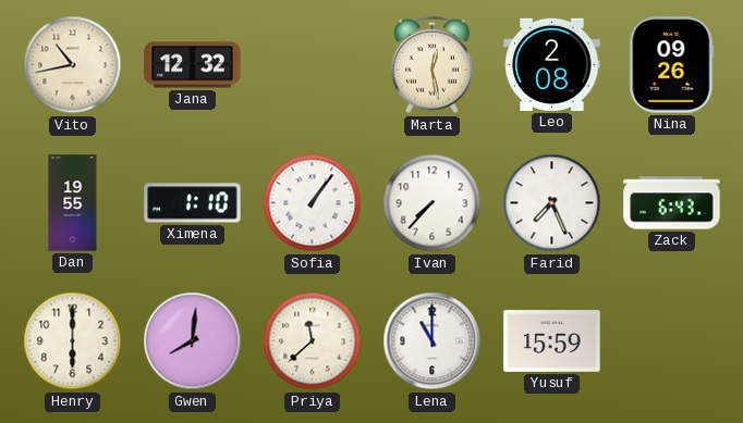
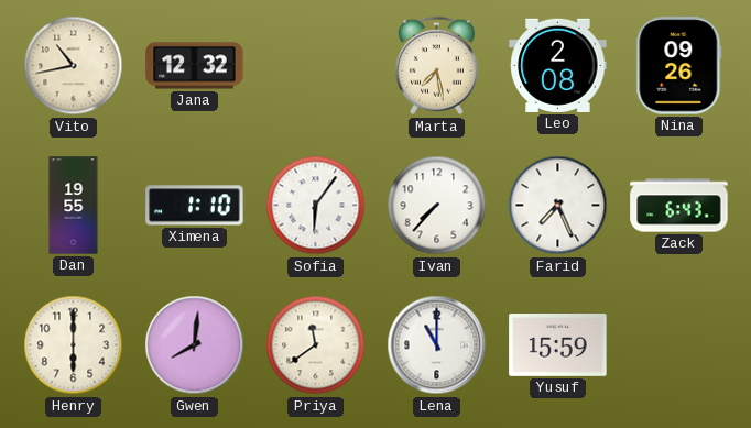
Marta: 12:28 -> 7:28 (437, 66)
Sofia: 1:06 -> 6:06 (316, 206)
Priya: 11:38 -> 11:39 (316, 345)
